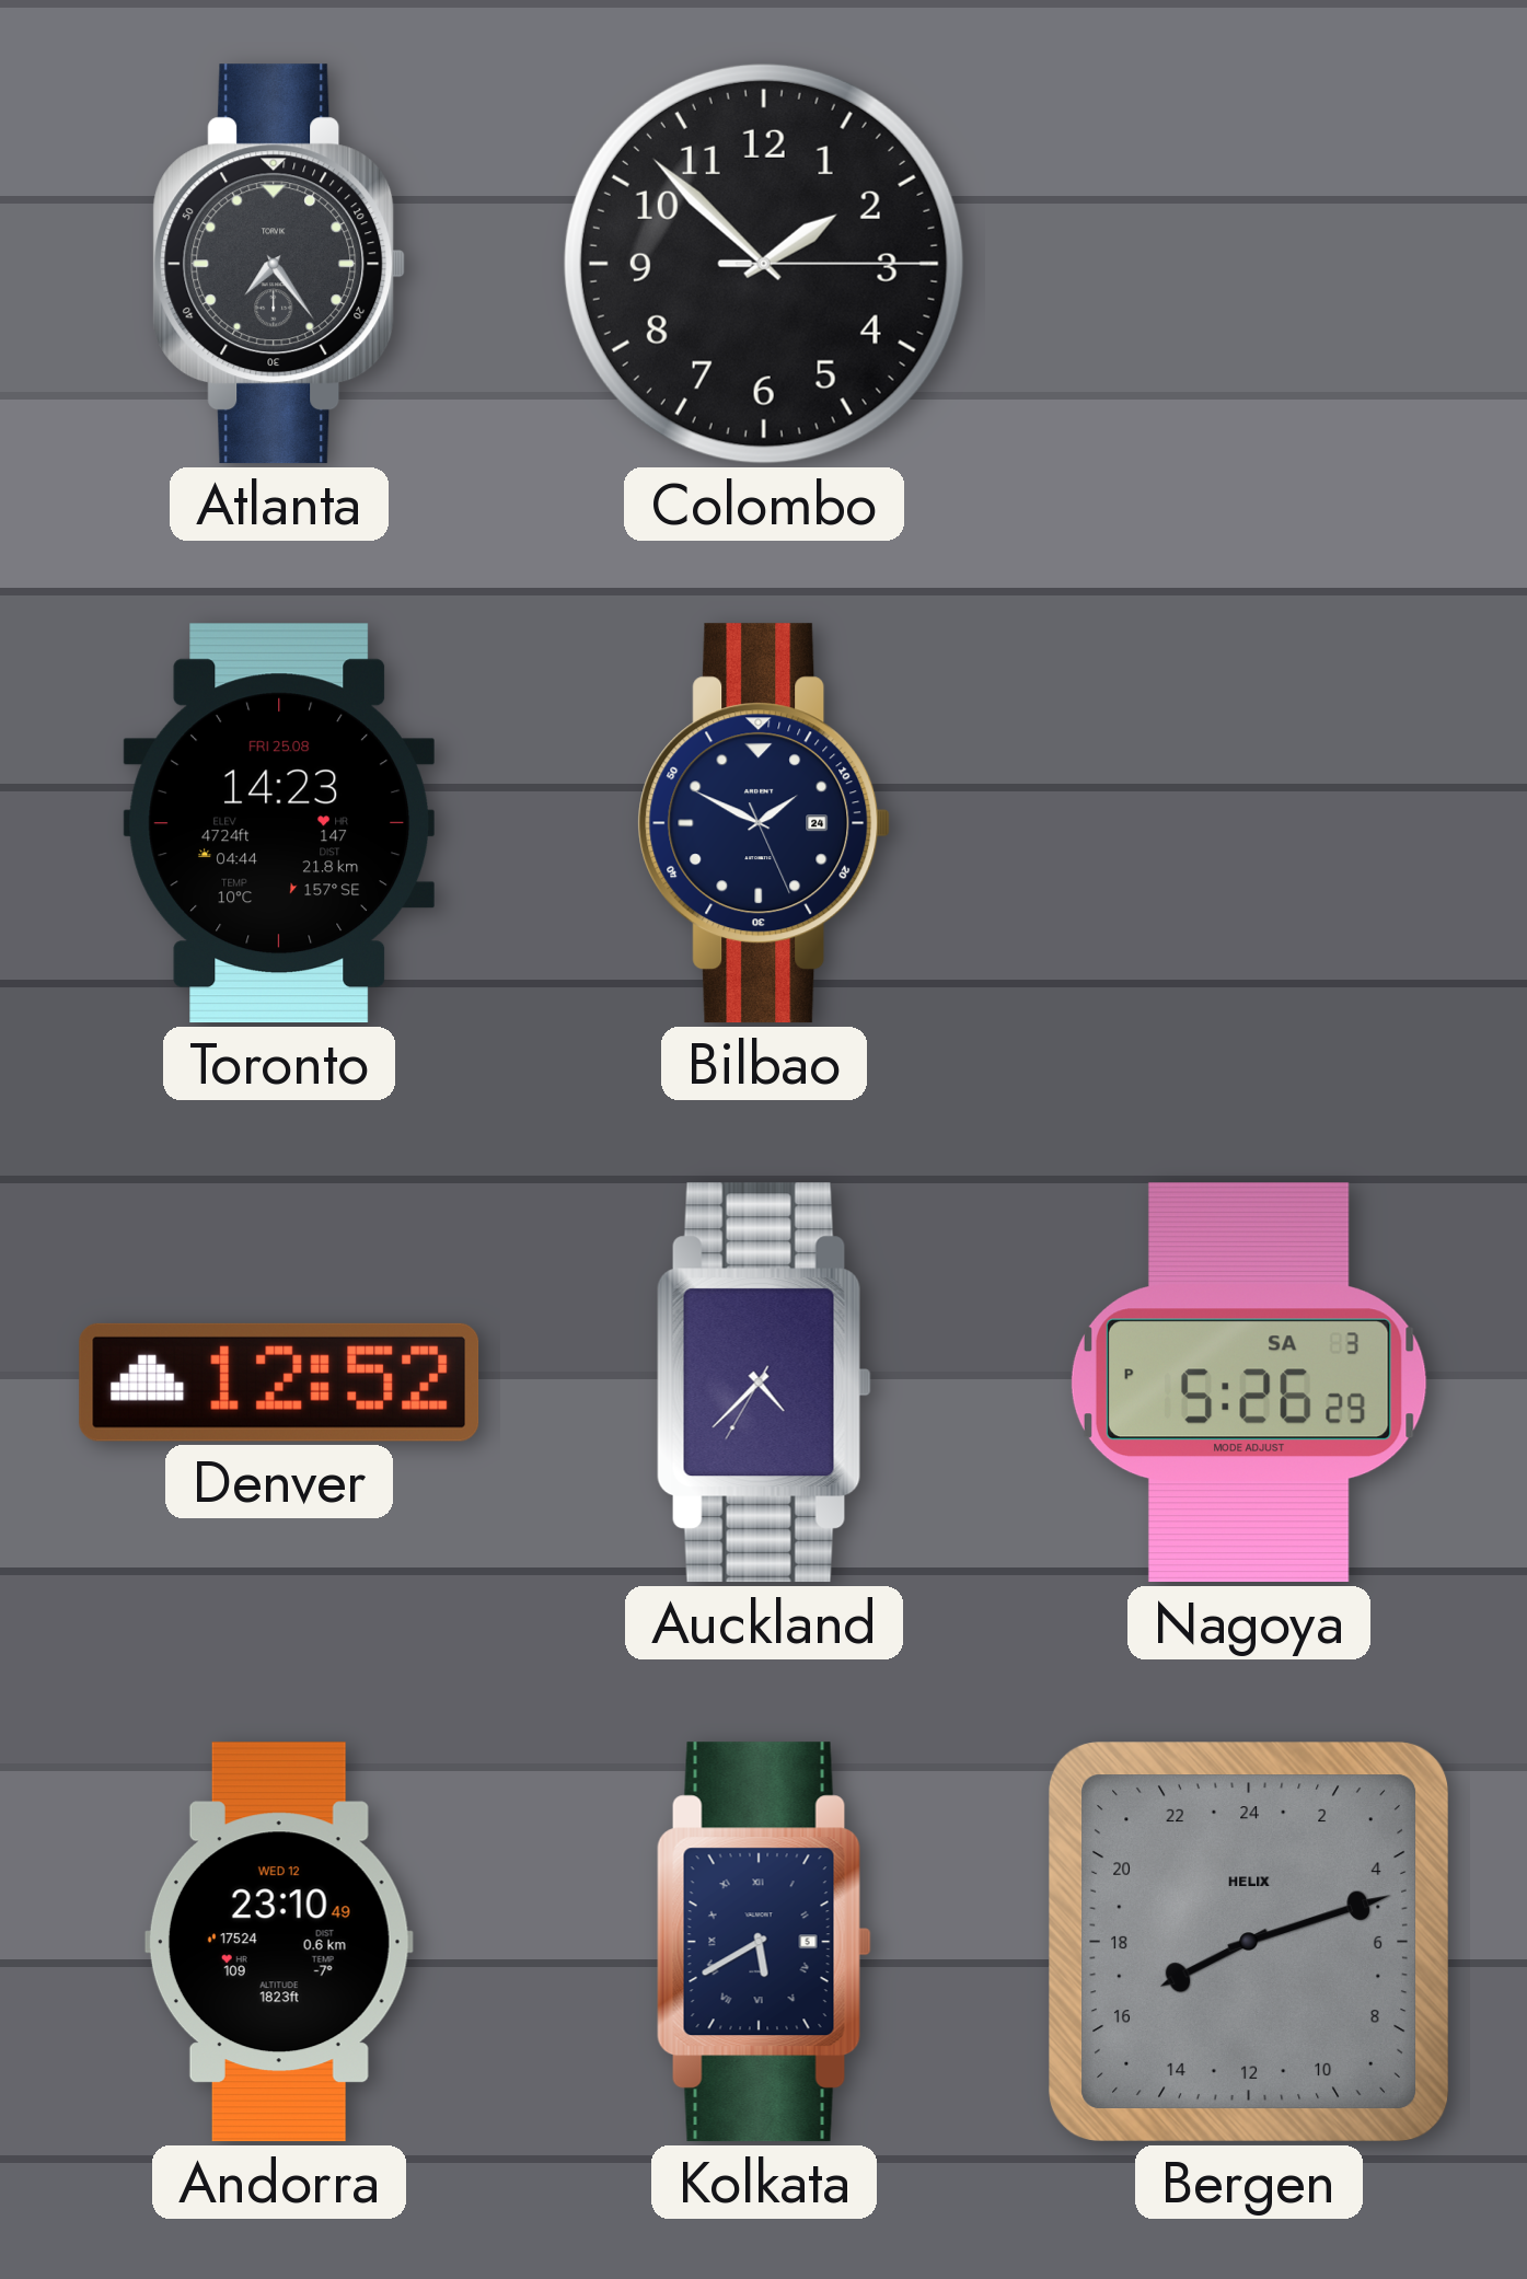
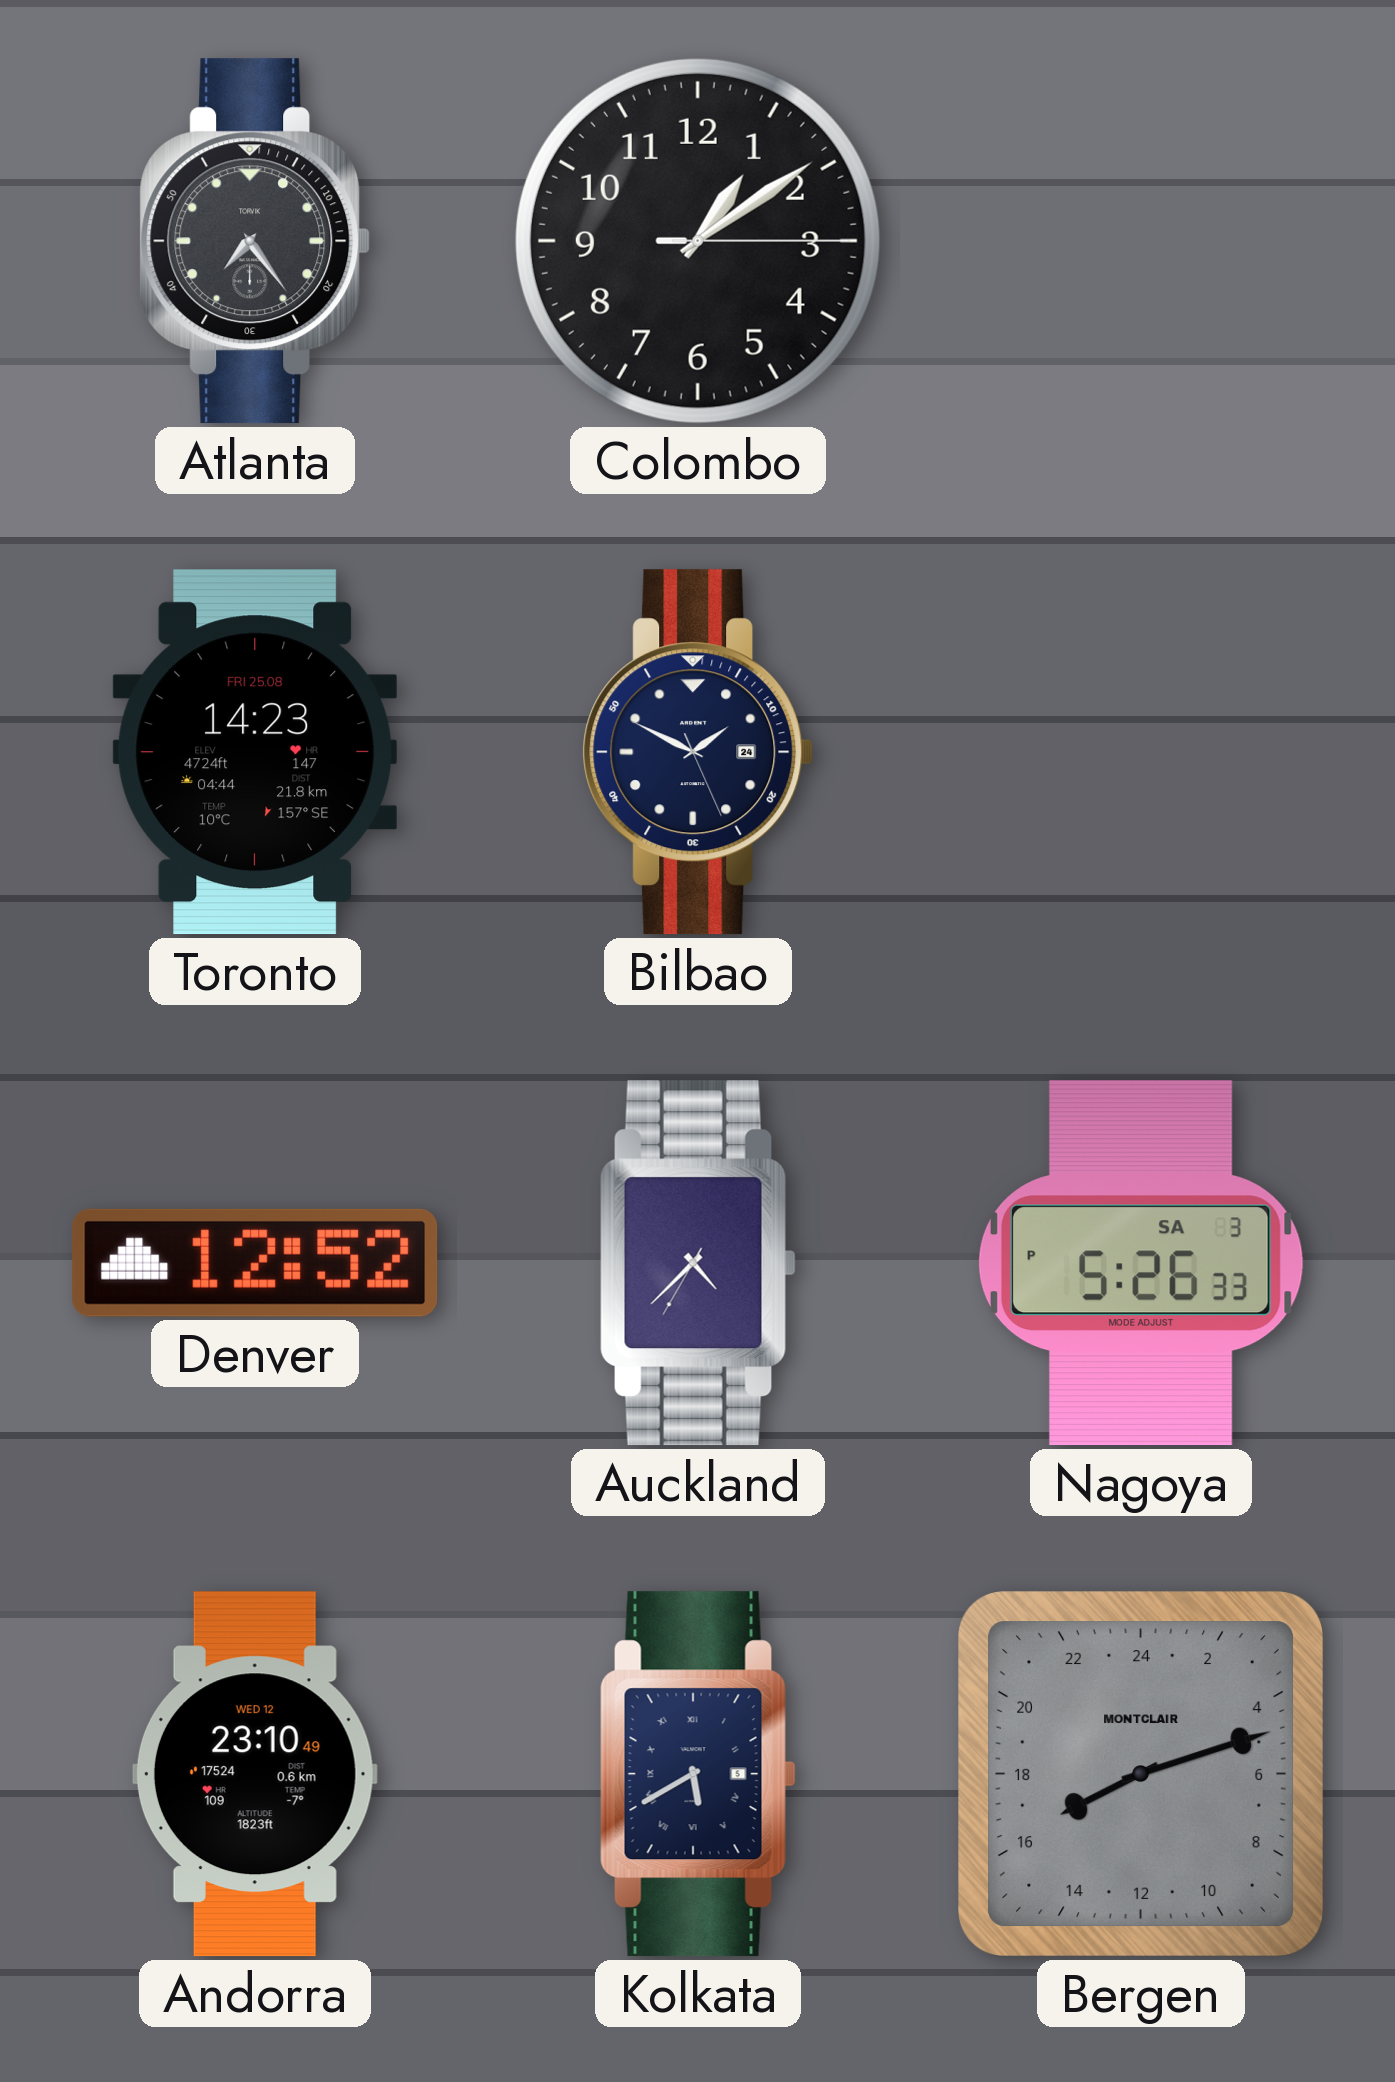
Colombo: 1:52 -> 1:09 (698, 241)
Nagoya: 5:26:29 PM -> 5:26:33 PM (1141, 1263)
Bergen brand: HELIX -> MONTCLAIR (1141, 1774)
